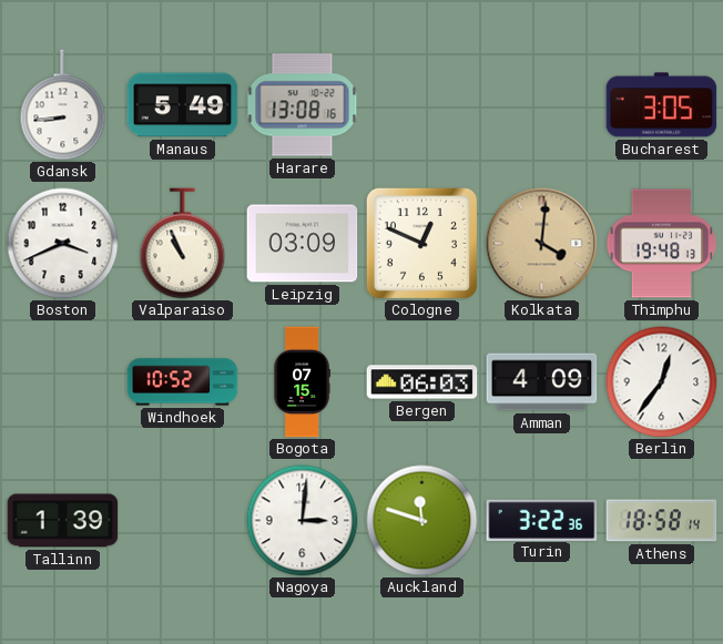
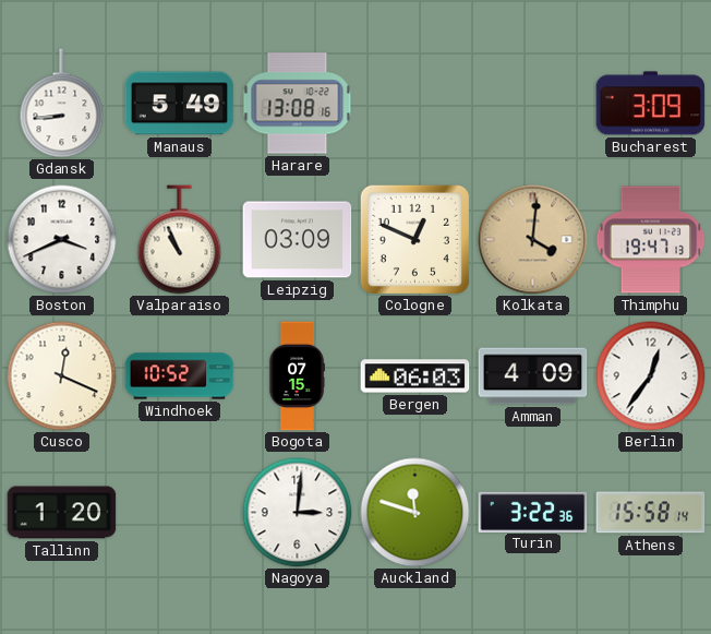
Bucharest: 3:05 -> 3:09 (651, 104)
Thimphu: 19:48 -> 19:47 (650, 240)
Cusco: none -> 12:19 (62, 376)
Tallinn: 1:39 -> 1:20 (62, 513)
Athens: 18:58 -> 15:58 (651, 513)
